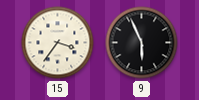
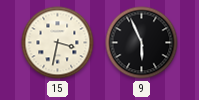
15: 3:36 -> 3:32 (58, 43)
